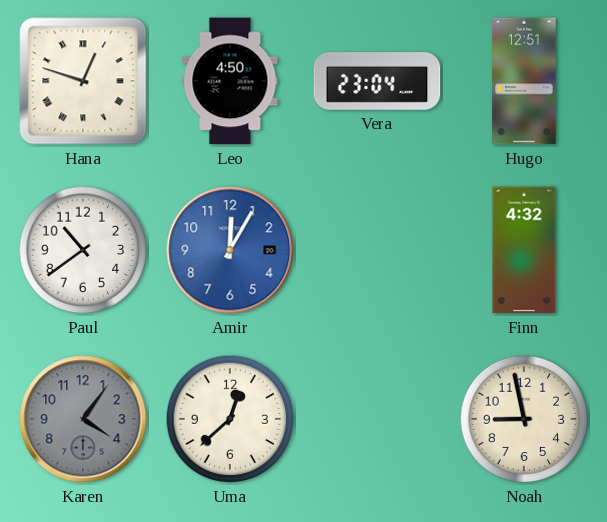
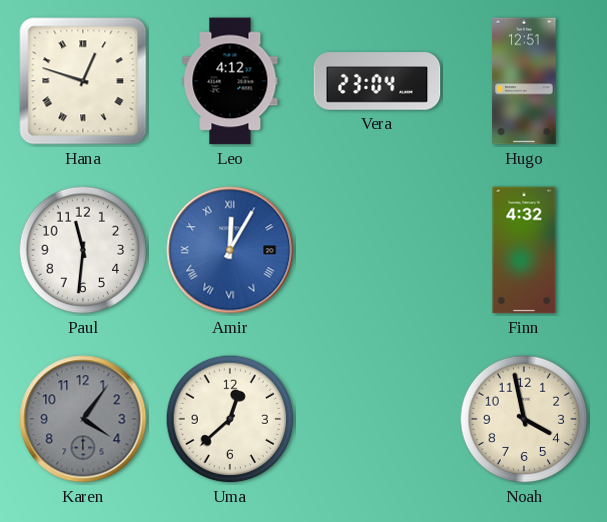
Leo: 4:50 -> 4:12 (230, 81)
Paul: 10:39 -> 11:31 (83, 250)
Amir numerals: Arabic -> Roman (230, 250)
Noah: 8:58 -> 3:58 (524, 419)
